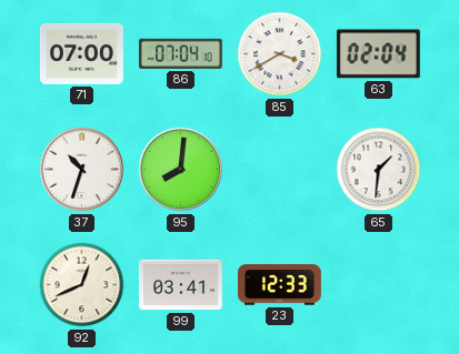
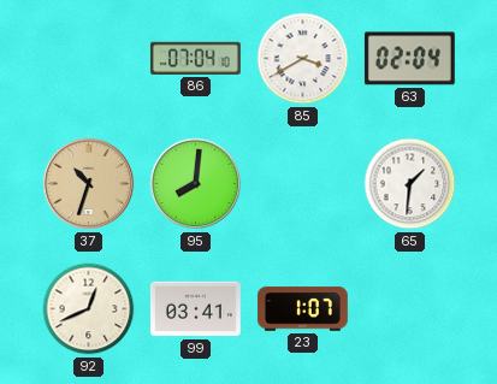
71: 07:00 -> none (81, 53)
37 dial: white -> champagne (89, 184)
23: 12:33 -> 1:07 (302, 309)
